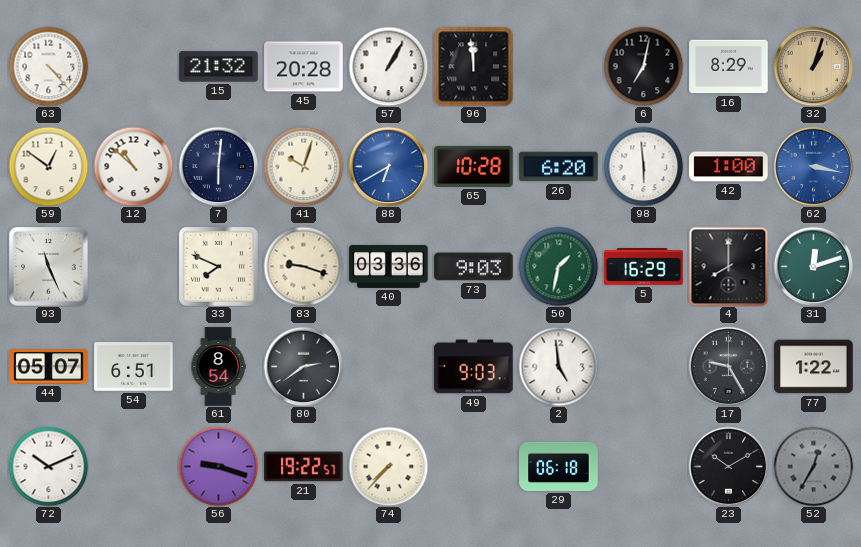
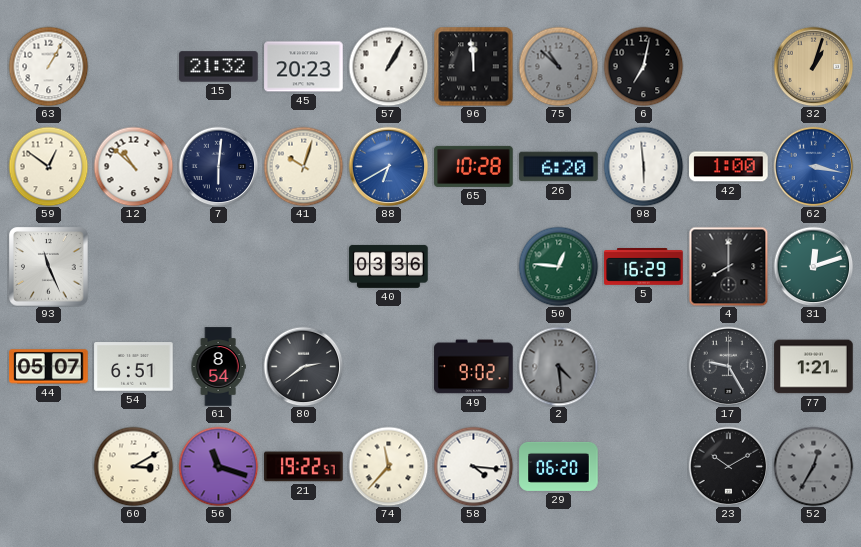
63: 4:23 -> 1:05 (48, 66)
45: 20:28 -> 20:23 (304, 67)
75: none -> 10:52 (558, 66)
16: 8:29 -> none (729, 67)
33: 7:49 -> none (218, 266)
83: 9:18 -> none (303, 266)
73: 9:03 -> none (474, 267)
50: 1:32 -> 12:46 (558, 266)
49: 9:03 -> 9:02 (474, 367)
2: 4:59 -> 4:29 (558, 366)
2 dial: white -> grey (558, 366)
77: 1:22 -> 1:21 (814, 367)
72: 10:11 -> none (48, 466)
60: none -> 3:10 (133, 466)
56: 9:18 -> 11:18 (218, 466)
74: 7:37 -> 11:37 (388, 466)
58: none -> 4:16 (473, 466)
29: 06:18 -> 06:20 (559, 466)
